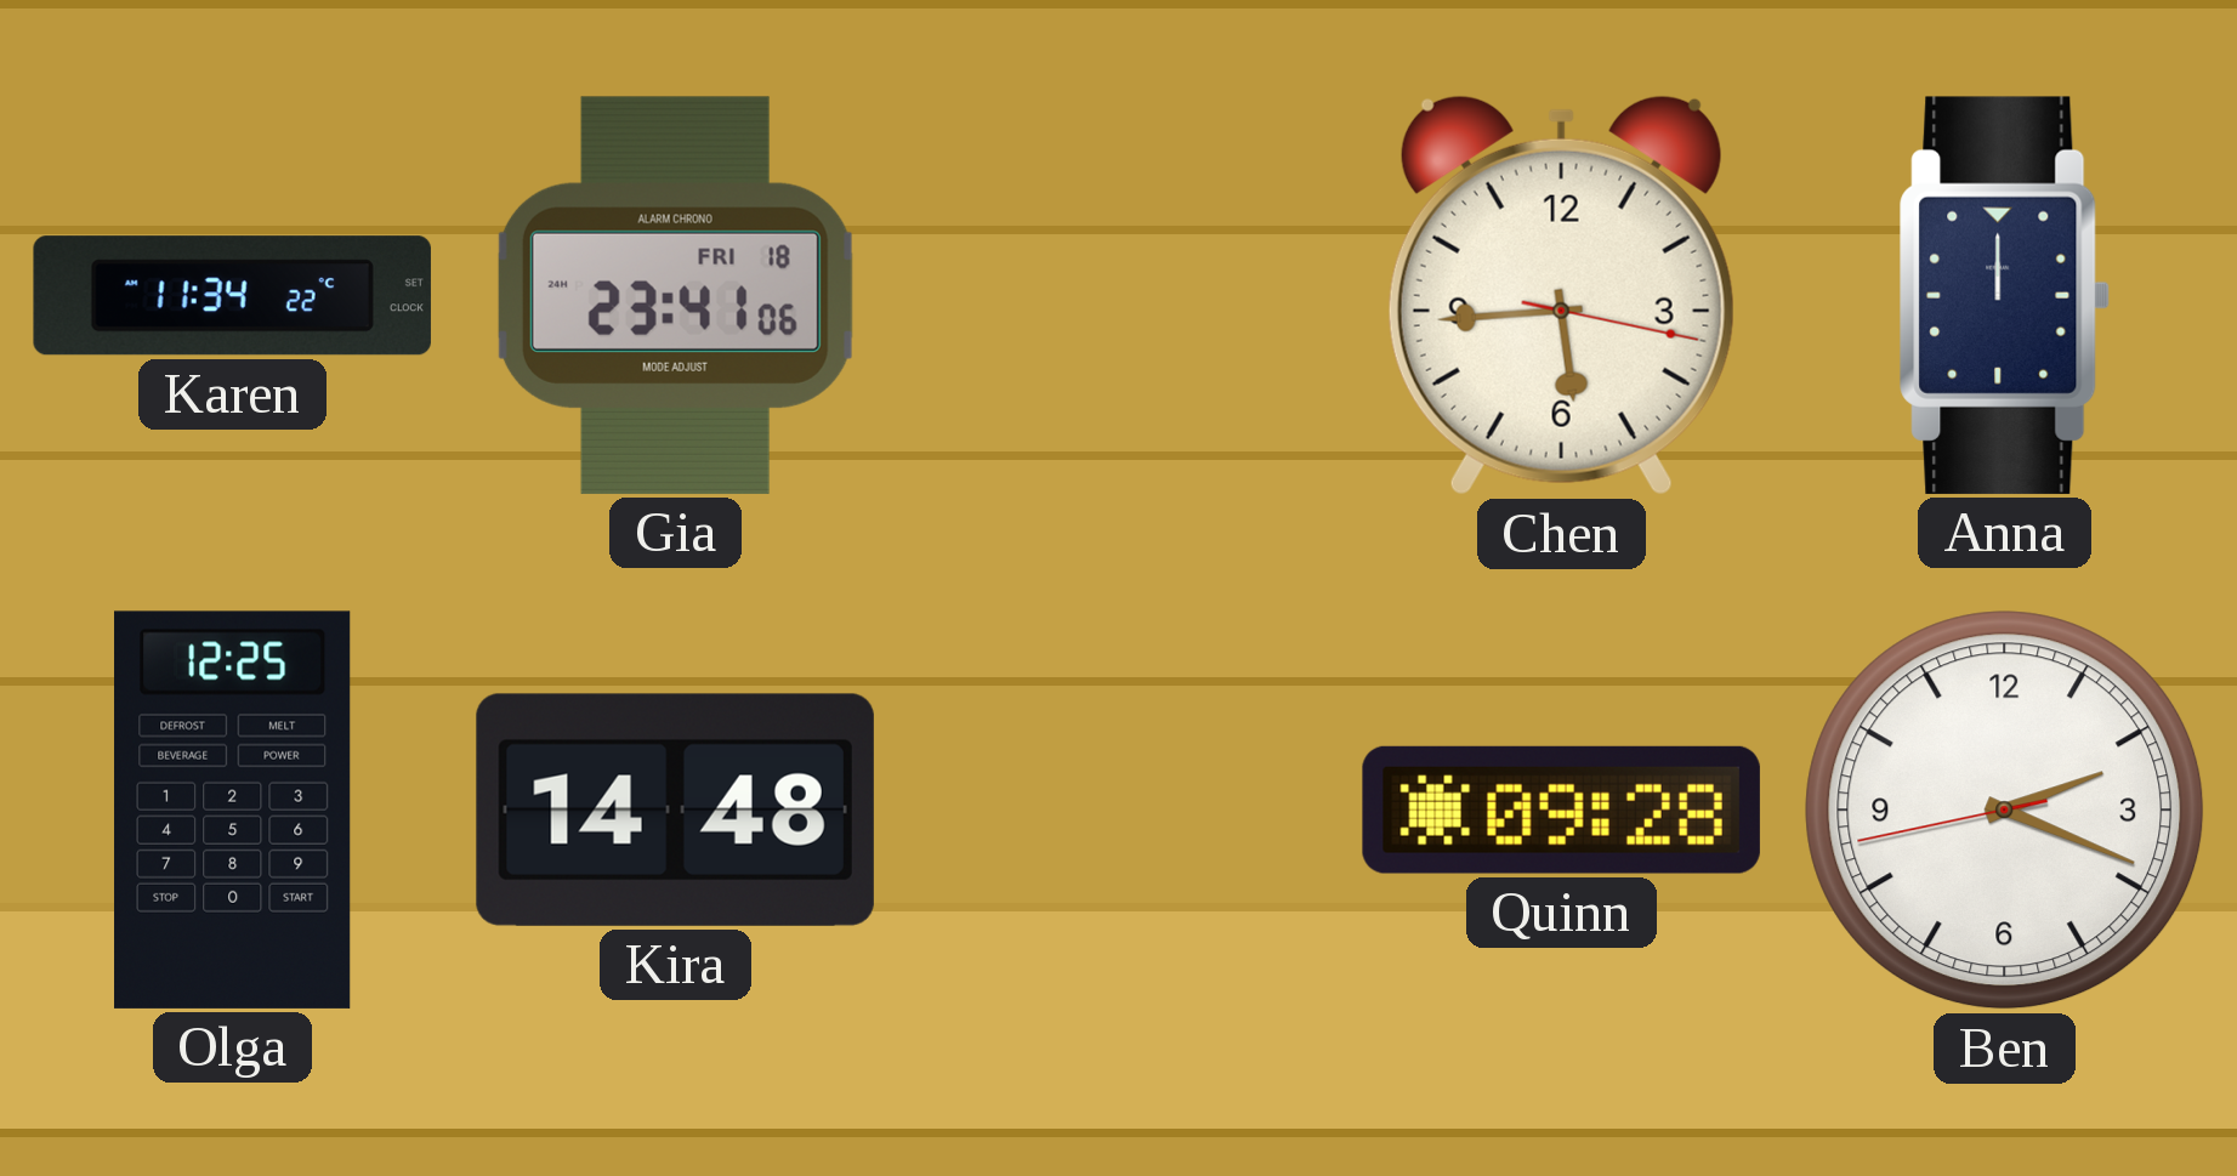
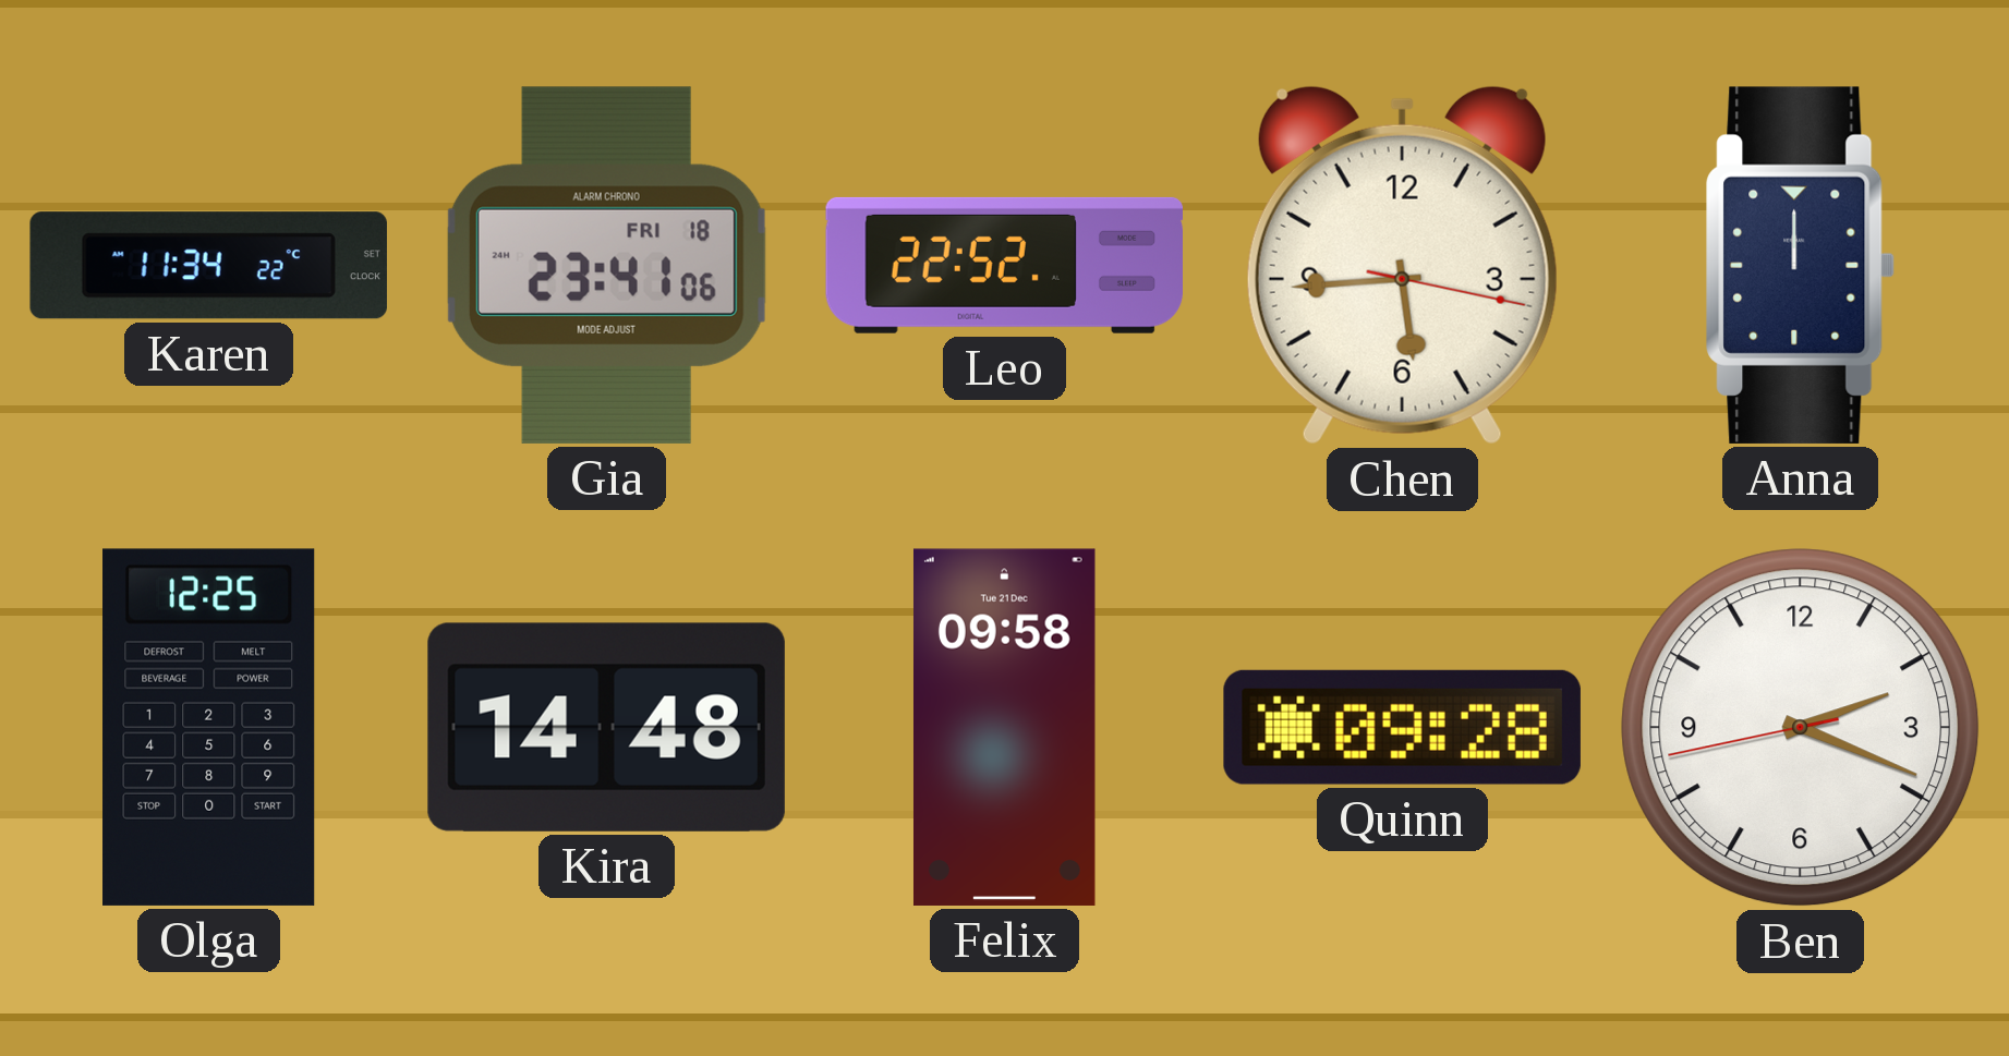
Leo: none -> 22:52 (1005, 265)
Felix: none -> 09:58 (1004, 727)
